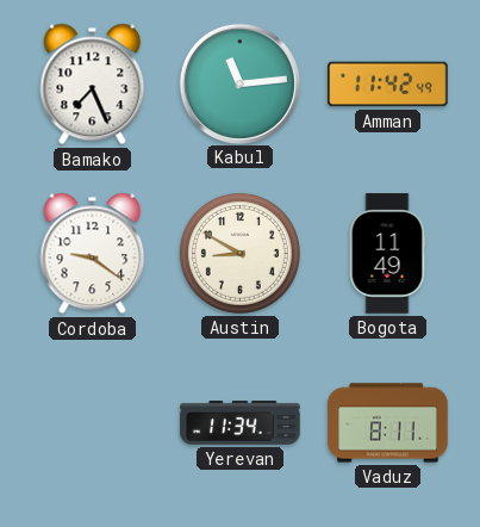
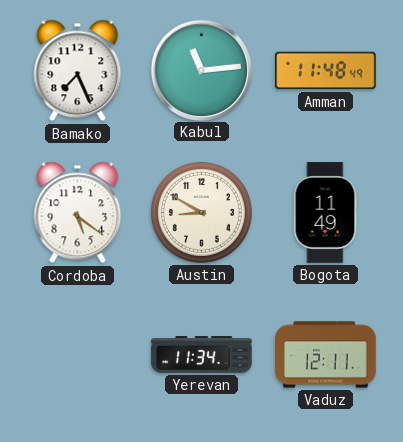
Amman: 11:42 -> 11:48 (326, 71)
Cordoba: 9:21 -> 5:21 (78, 213)
Vaduz: 8:11 -> 12:11 (326, 355)
